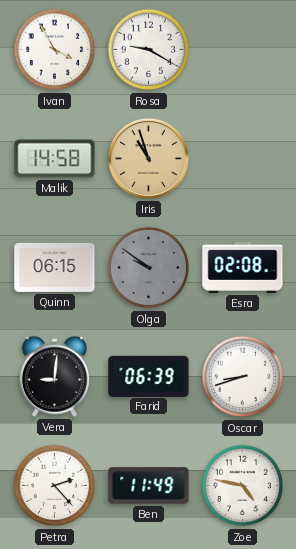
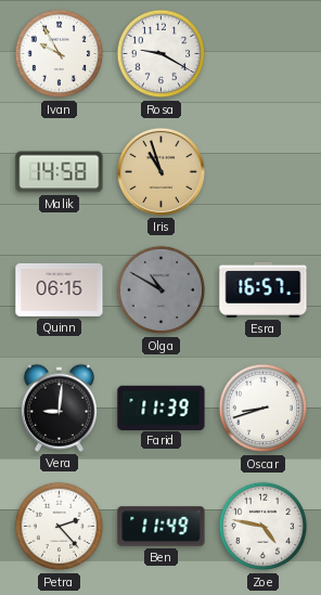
Ivan: 3:55 -> 9:55 (60, 54)
Olga: 9:51 -> 10:50 (162, 290)
Esra: 02:08 -> 16:57 (264, 289)
Farid: 06:39 -> 11:39 (162, 408)
